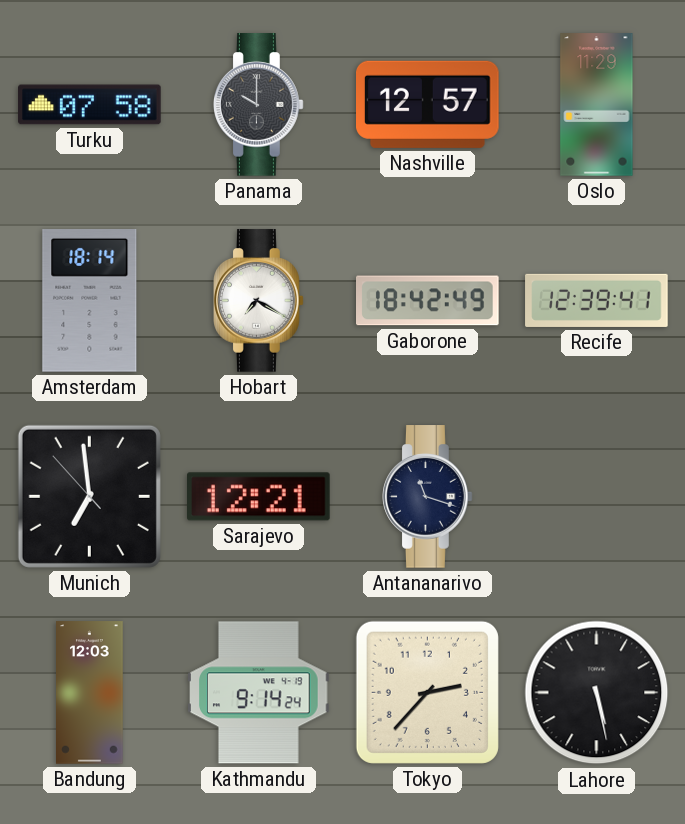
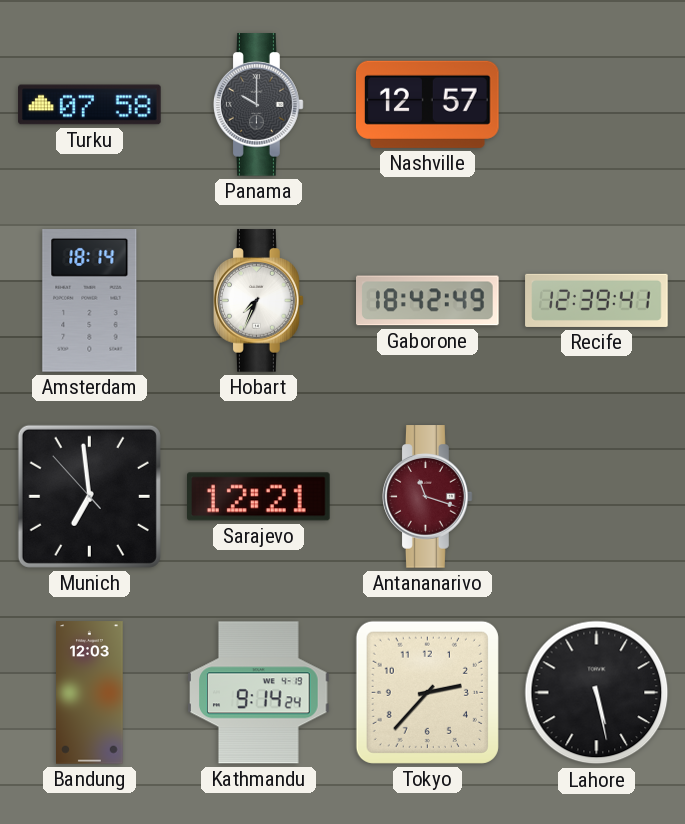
Oslo: 11:29 -> none (597, 105)
Hobart: 7:20 -> 7:34 (259, 301)
Antananarivo dial: navy -> burgundy (428, 497)
